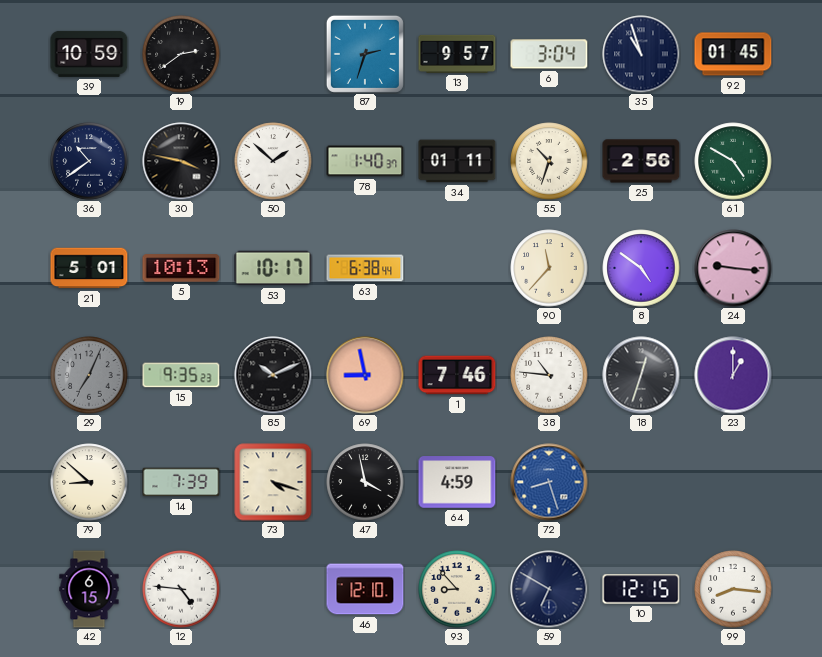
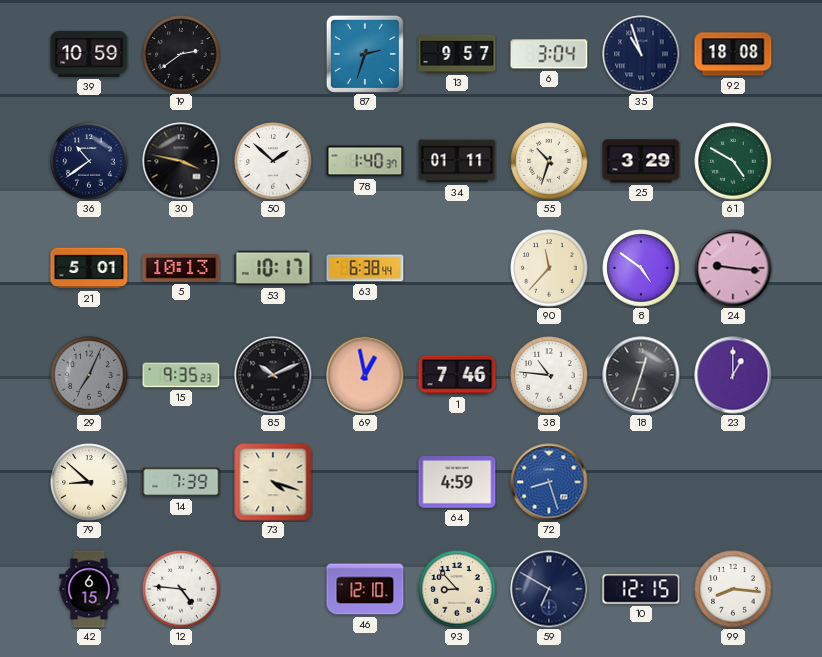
92: 01:45 -> 18:08 (733, 54)
25: 2:56 -> 3:29 (641, 161)
69: 8:58 -> 12:58 (365, 375)
47: 3:58 -> none (365, 482)
